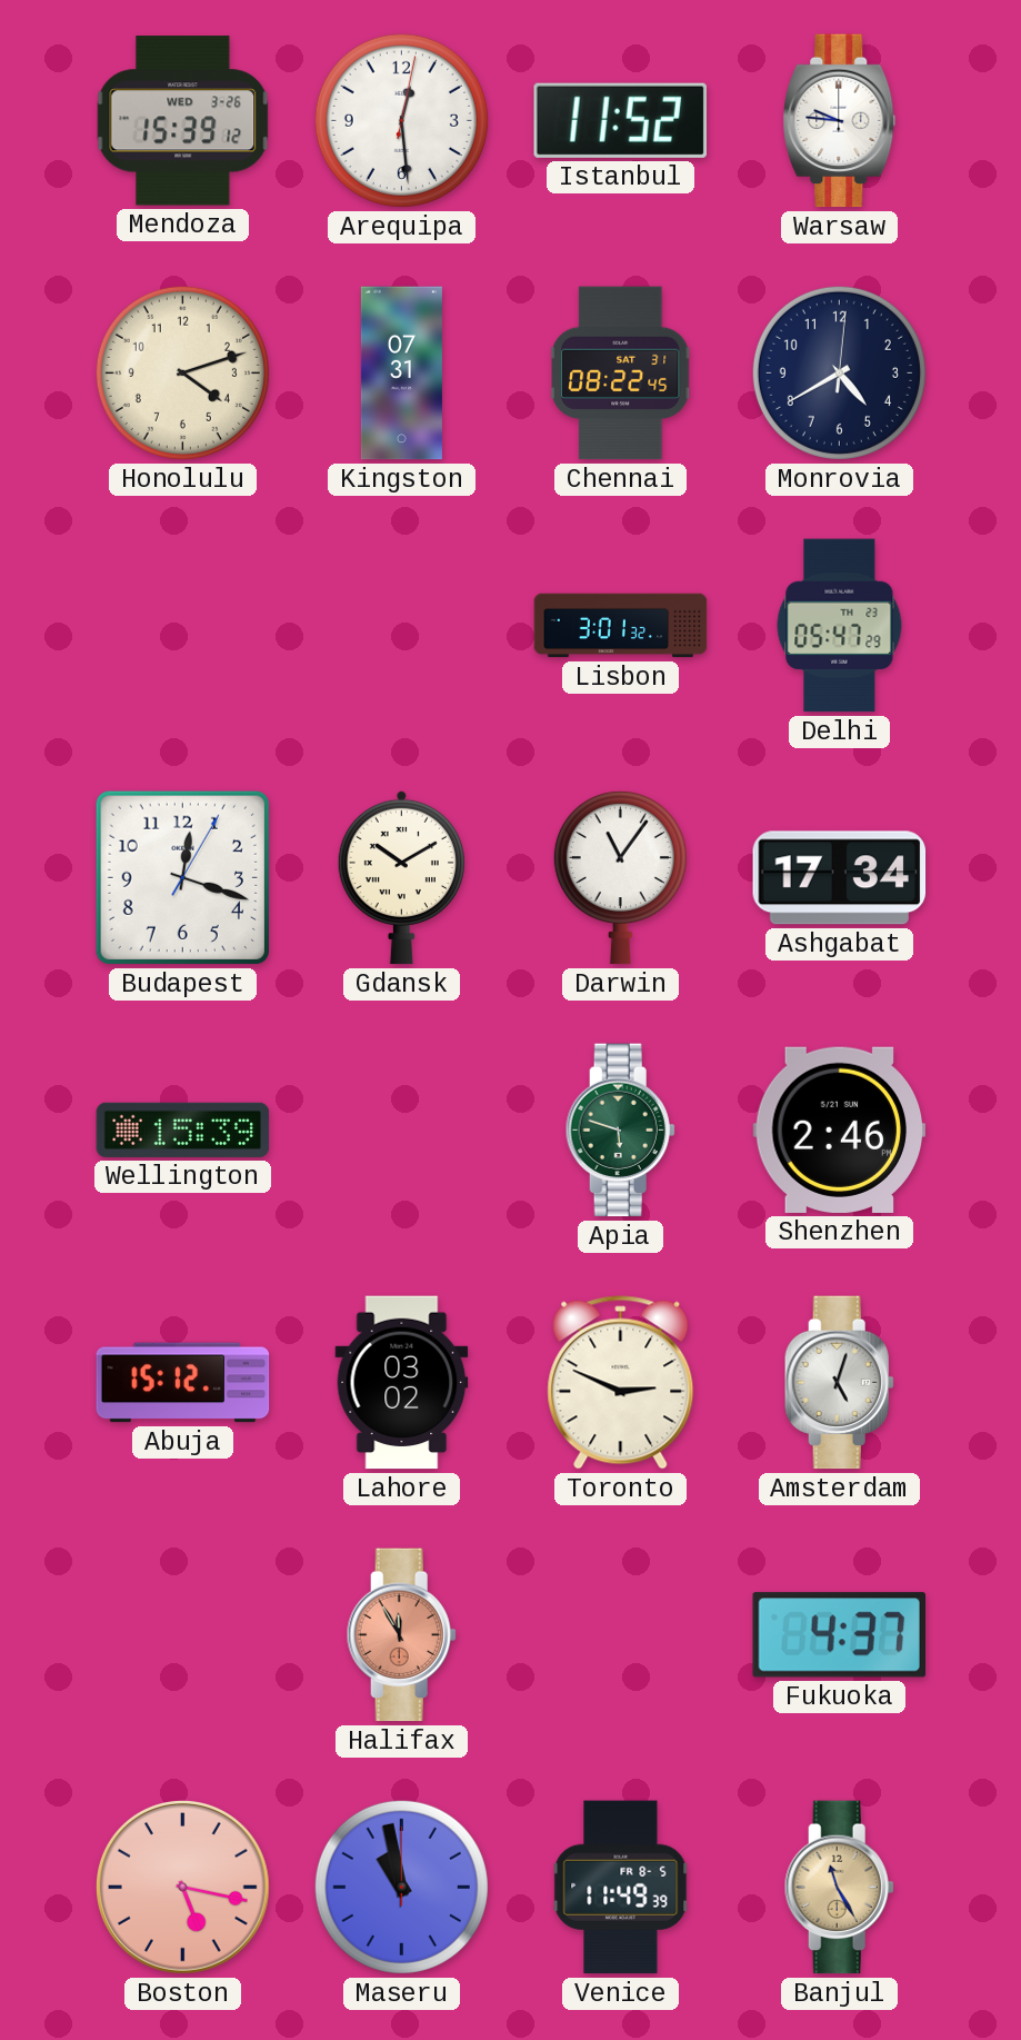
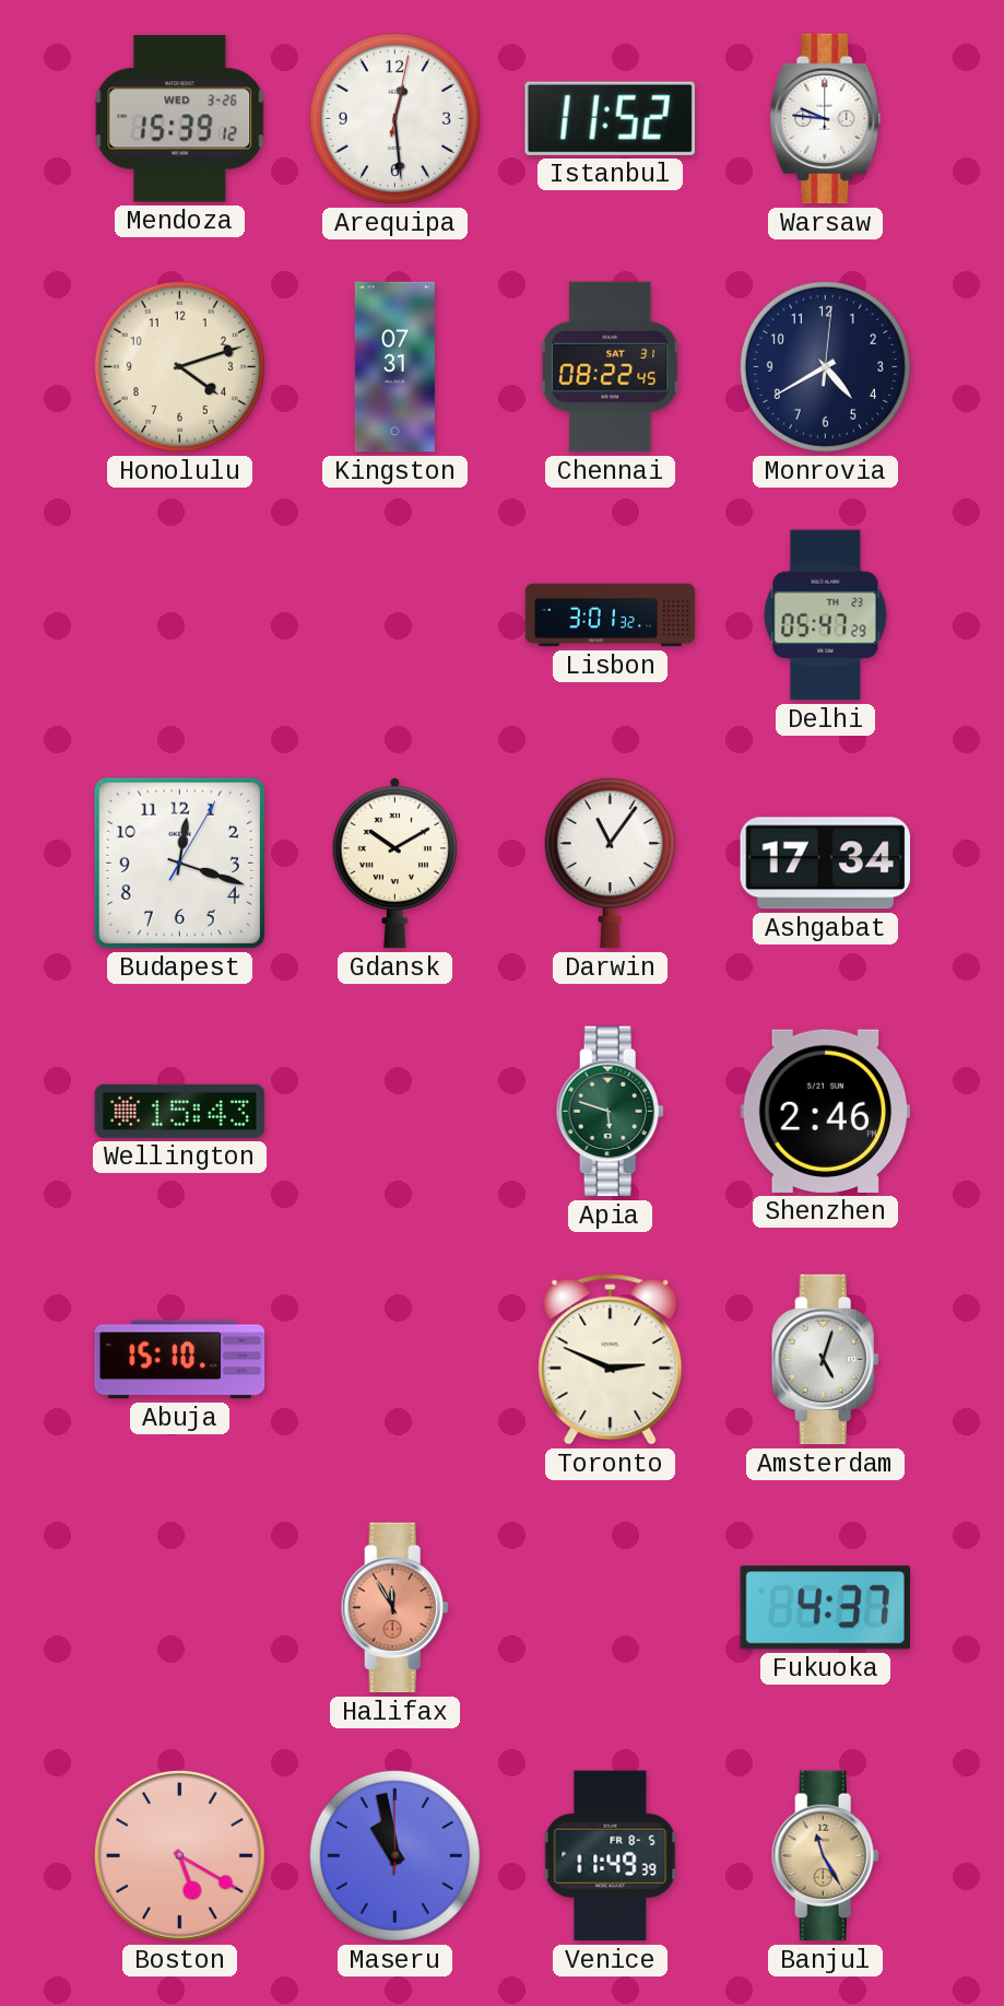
Wellington: 15:39 -> 15:43 (180, 1111)
Abuja: 15:12 -> 15:10 (180, 1360)
Lahore: 03:02 -> none (402, 1383)
Boston: 5:17 -> 5:20 (180, 1856)
